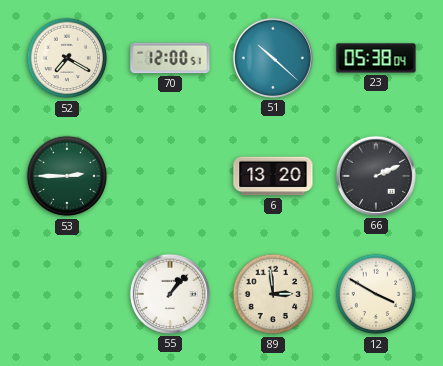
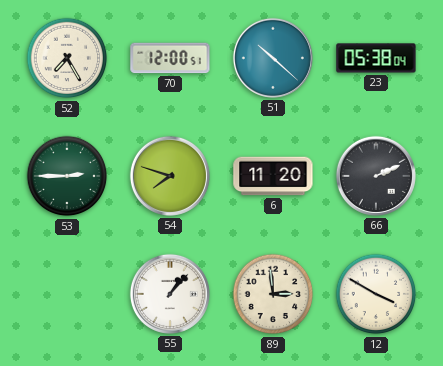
52: 7:20 -> 7:25 (67, 58)
54: none -> 7:48 (170, 176)
6: 13:20 -> 11:20 (273, 176)
